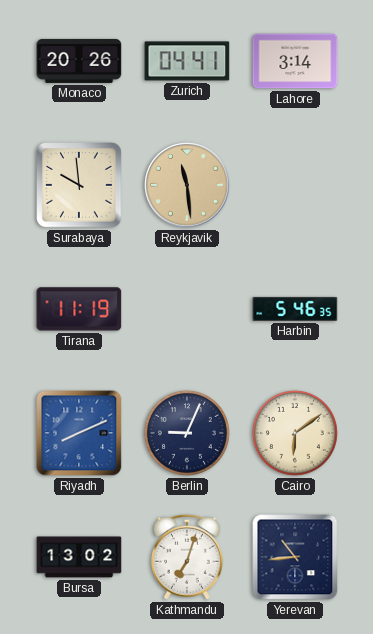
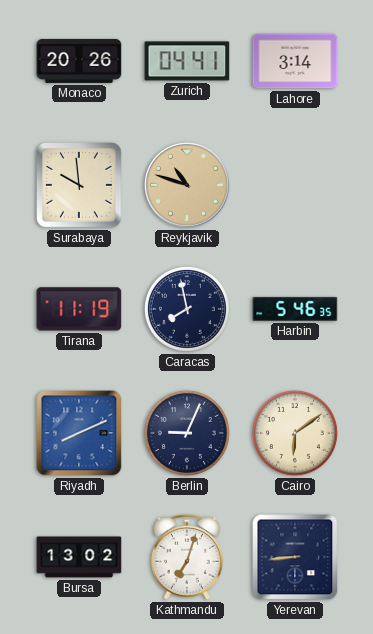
Reykjavik: 11:29 -> 10:48 (188, 186)
Caracas: none -> 7:58 (187, 309)
Yerevan: 10:44 -> 8:44 (295, 557)
